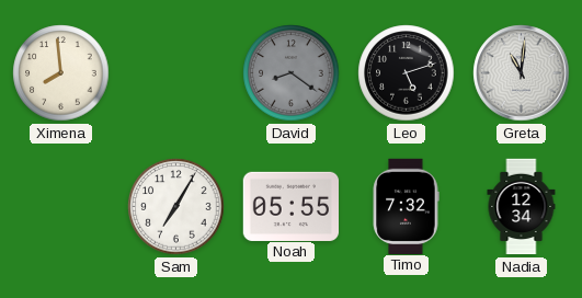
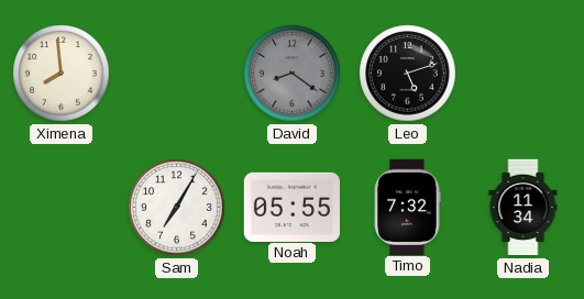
Greta: 11:01 -> none (522, 73)
Nadia: 12:34 -> 11:34 (524, 208)
